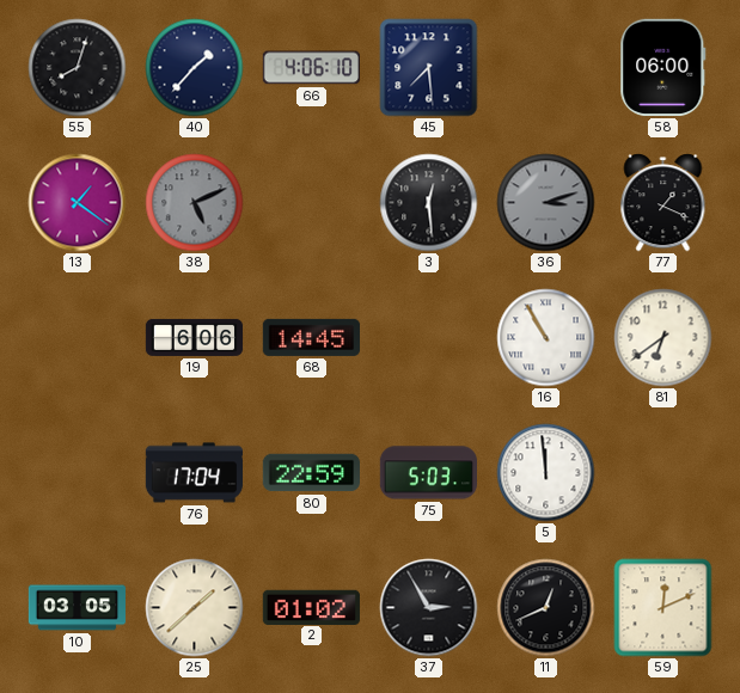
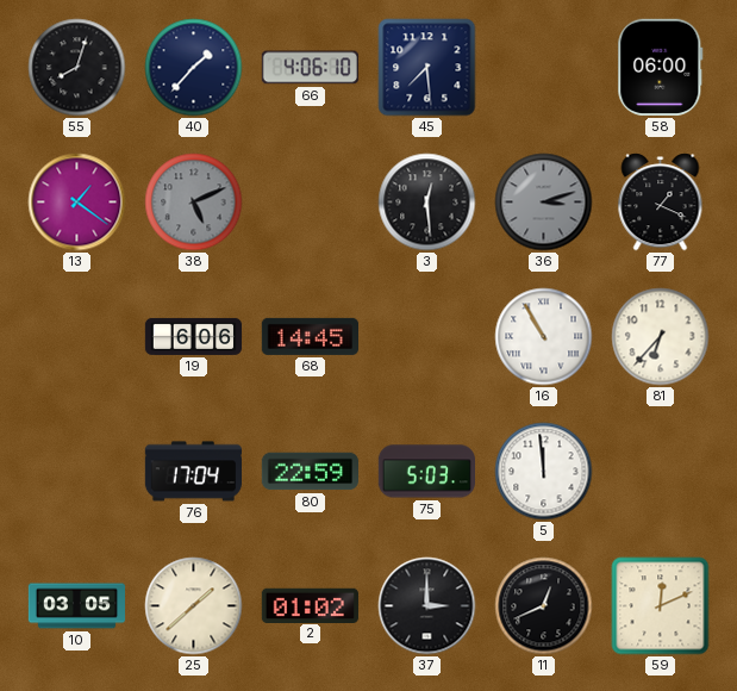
81: 6:39 -> 6:37 (661, 337)
37: 2:55 -> 3:00 (427, 606)
